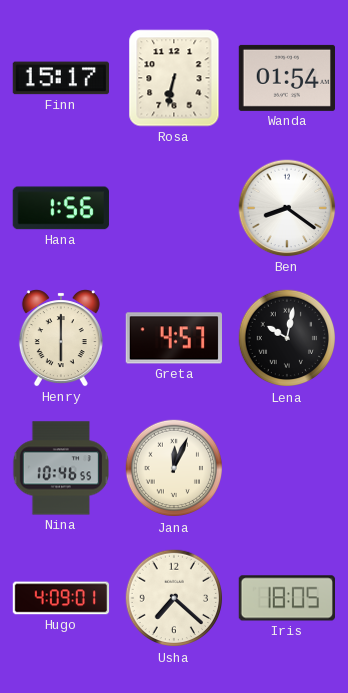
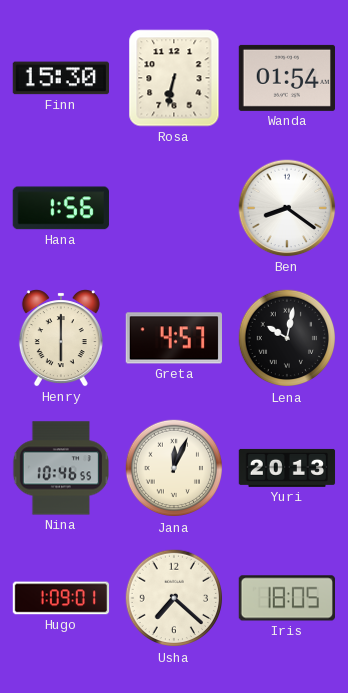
Finn: 15:17 -> 15:30 (60, 78)
Yuri: none -> 20:13 (287, 468)
Hugo: 4:09 -> 1:09 (61, 598)
